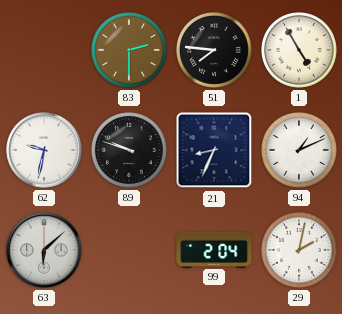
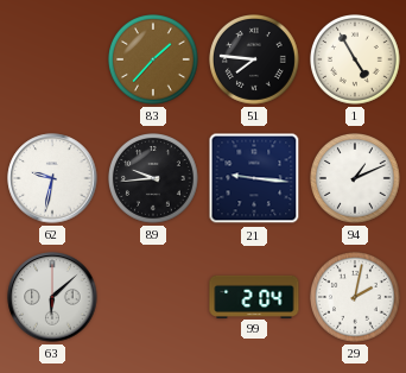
83: 2:30 -> 1:37 (154, 61)
89: 9:48 -> 9:44 (154, 179)
21: 8:34 -> 9:16 (254, 178)
